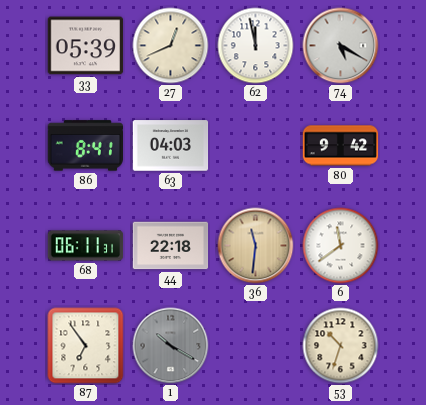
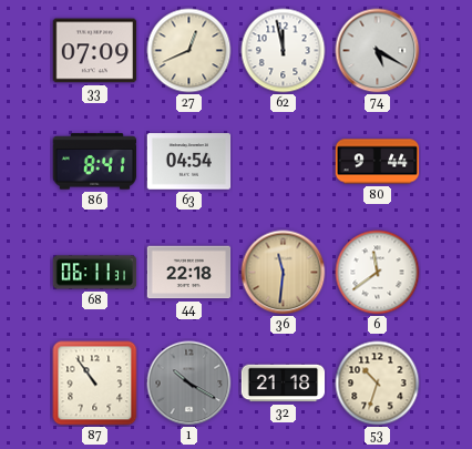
33: 05:39 -> 07:09 (95, 51)
63: 04:03 -> 04:54 (189, 162)
80: 9:42 -> 9:44 (378, 162)
87: 6:54 -> 10:54 (95, 384)
32: none -> 21:18 (284, 384)
